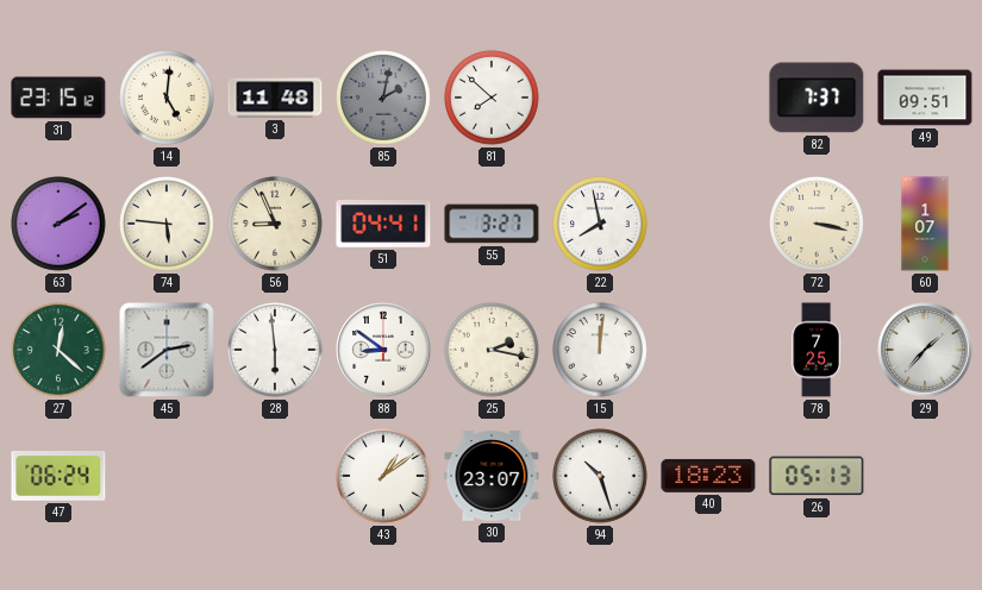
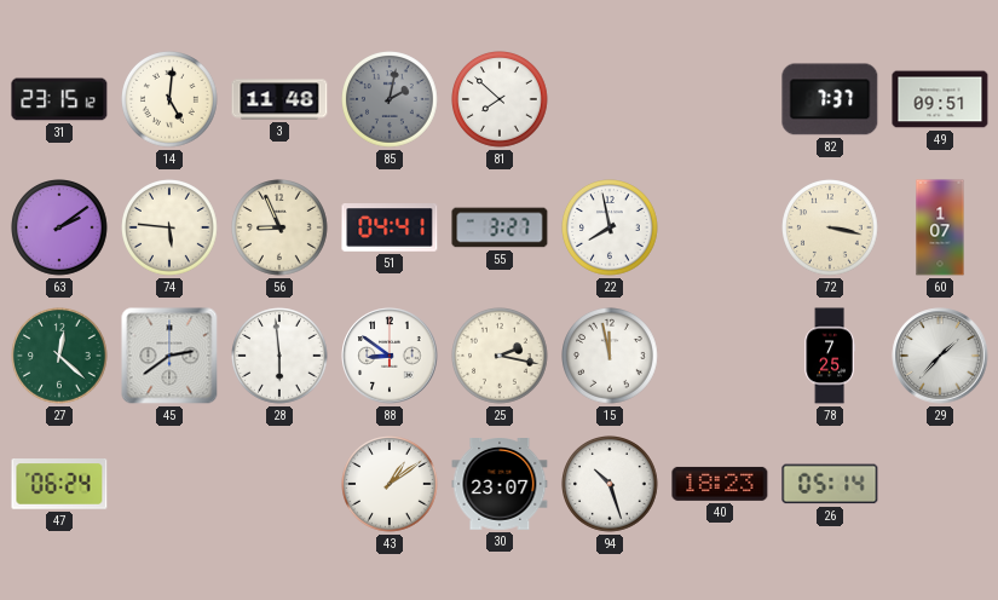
15: 12:01 -> 11:58 (611, 357)
26: 05:13 -> 05:14 (830, 484)
